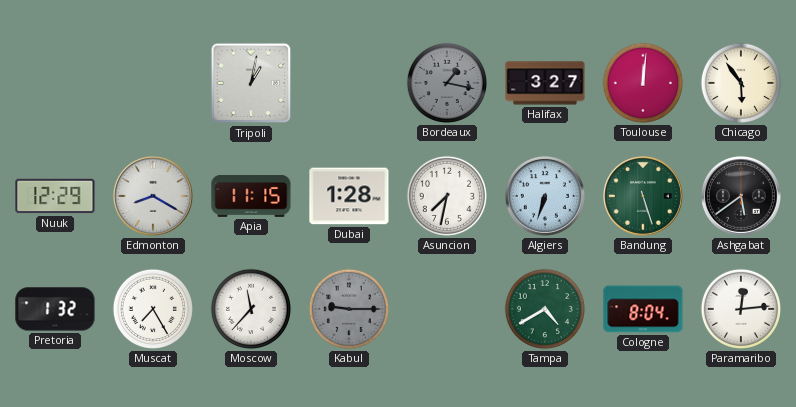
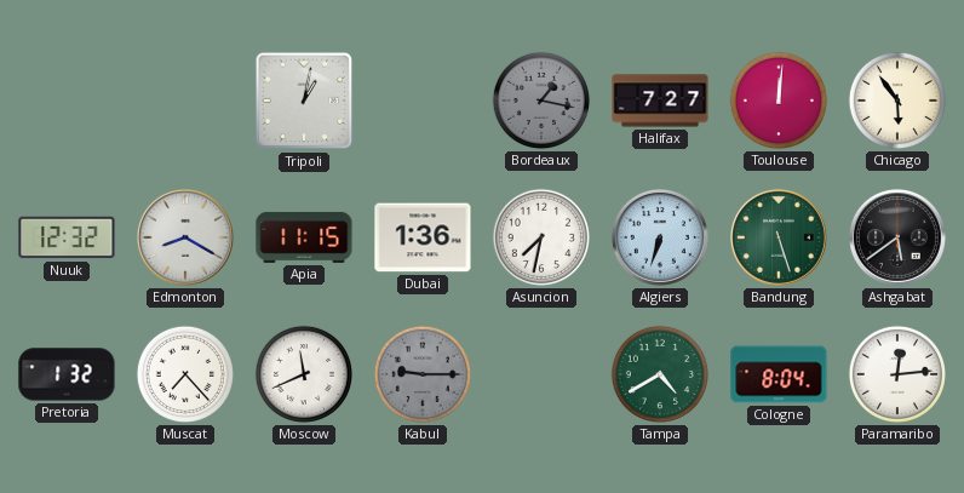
Halifax: 3:27 -> 7:27 (660, 101)
Nuuk: 12:29 -> 12:32 (67, 237)
Dubai: 1:28 -> 1:36 (423, 237)
Muscat: 7:25 -> 7:23 (185, 374)
Moscow: 11:37 -> 11:41 (304, 374)
